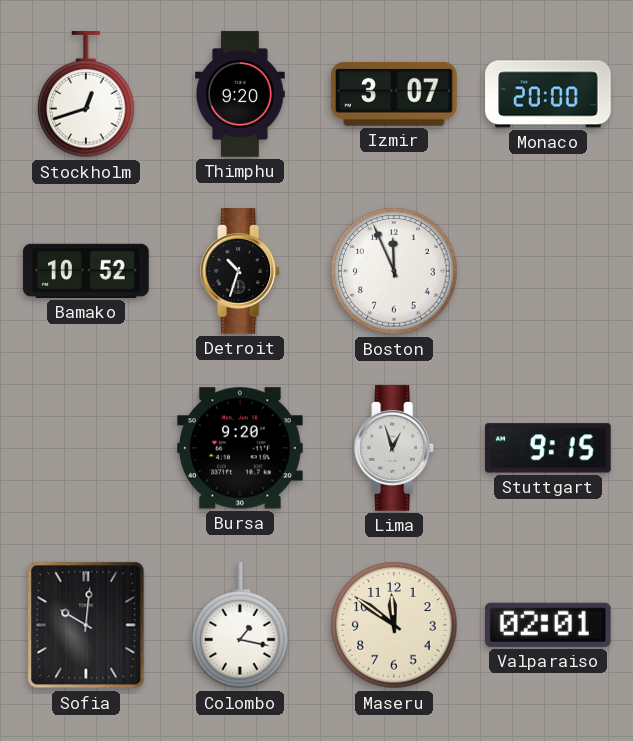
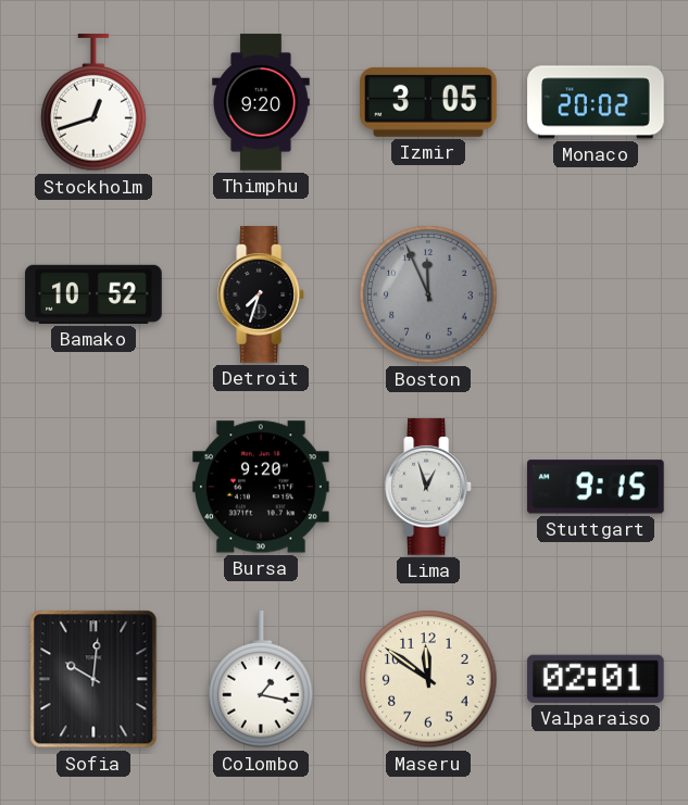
Izmir: 3:07 -> 3:05 (429, 102)
Monaco: 20:00 -> 20:02 (596, 102)
Detroit: 10:33 -> 7:33 (262, 294)
Boston dial: white -> grey (428, 294)
